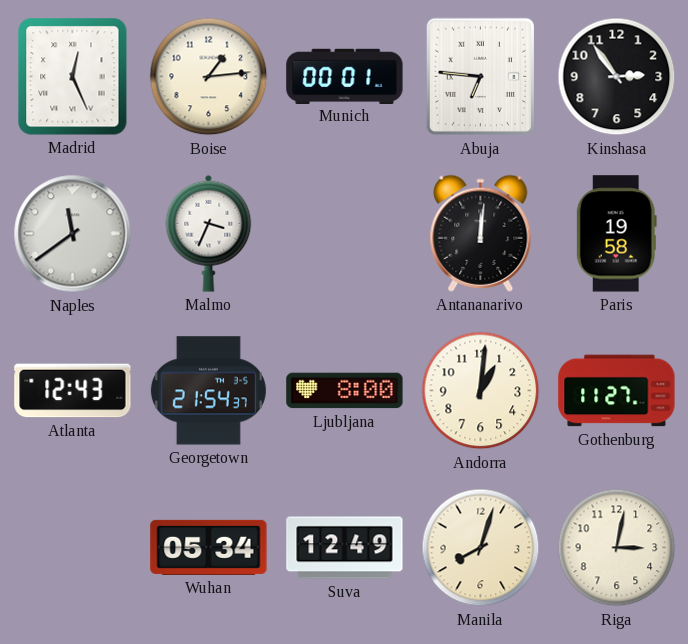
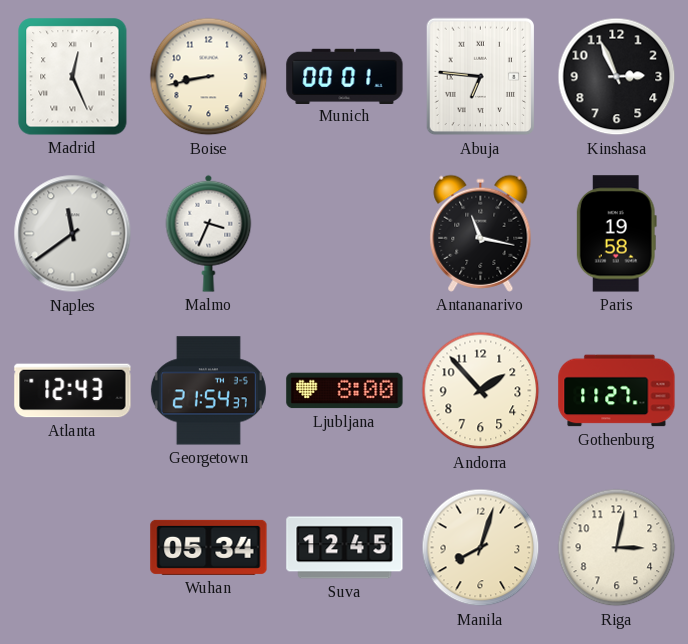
Boise: 1:14 -> 8:43 (209, 77)
Kinshasa: 2:54 -> 2:56 (617, 77)
Antananarivo: 12:01 -> 11:17 (481, 233)
Andorra: 1:01 -> 1:53 (481, 391)
Suva: 12:49 -> 12:45 (345, 548)
